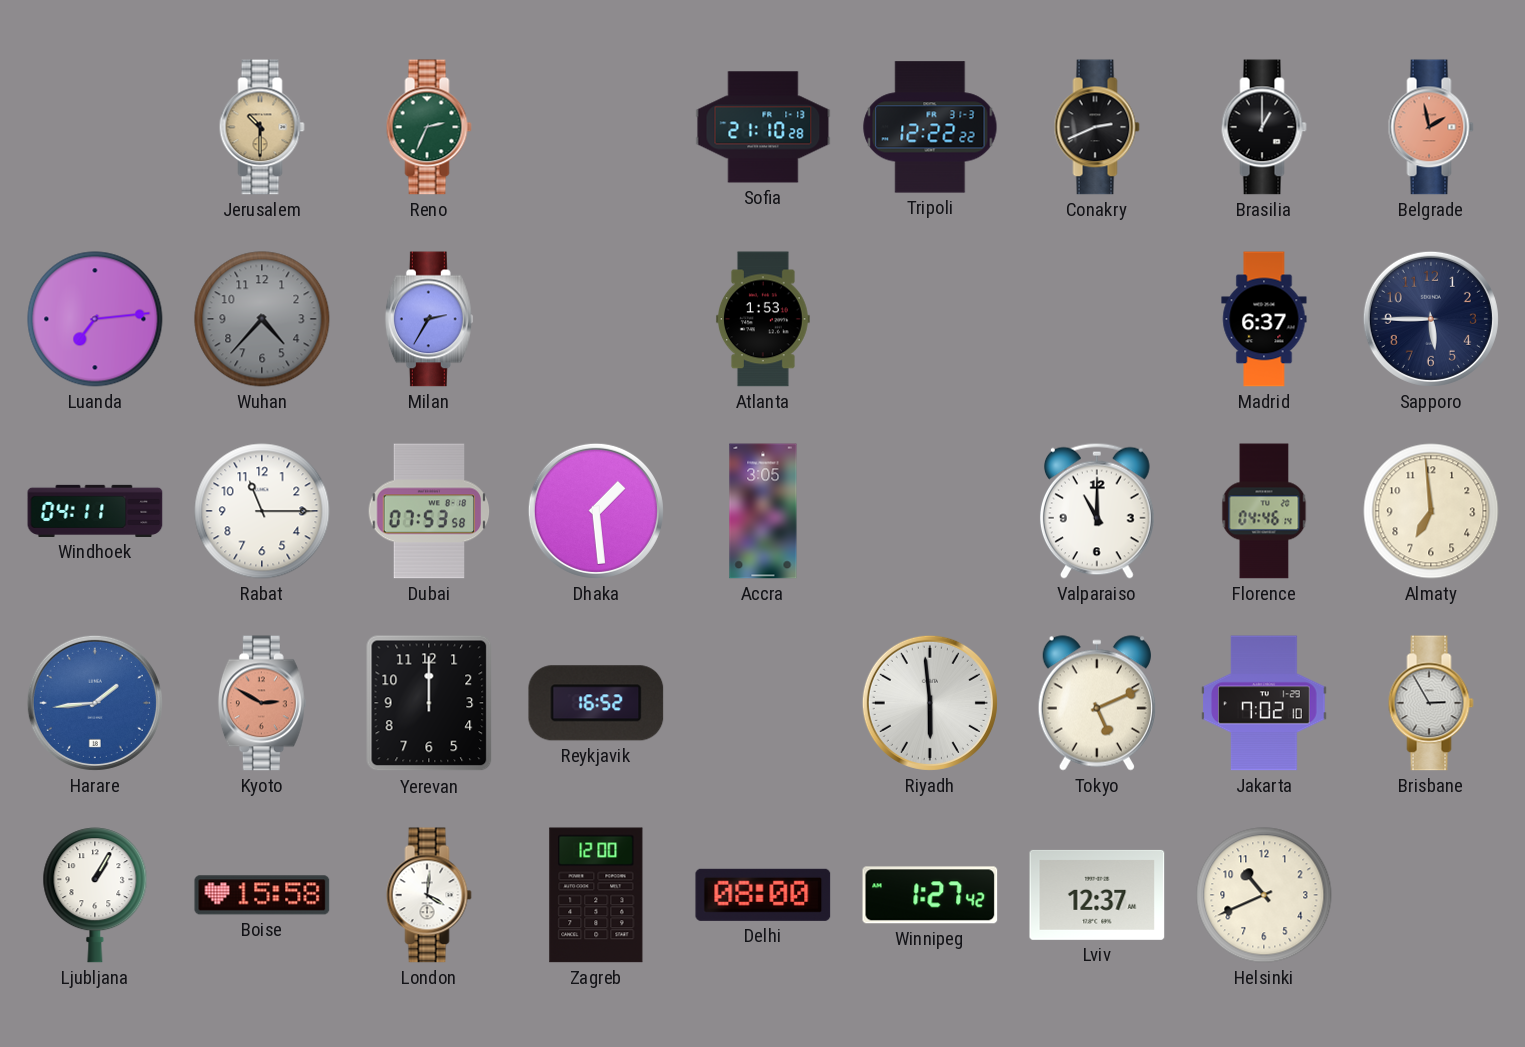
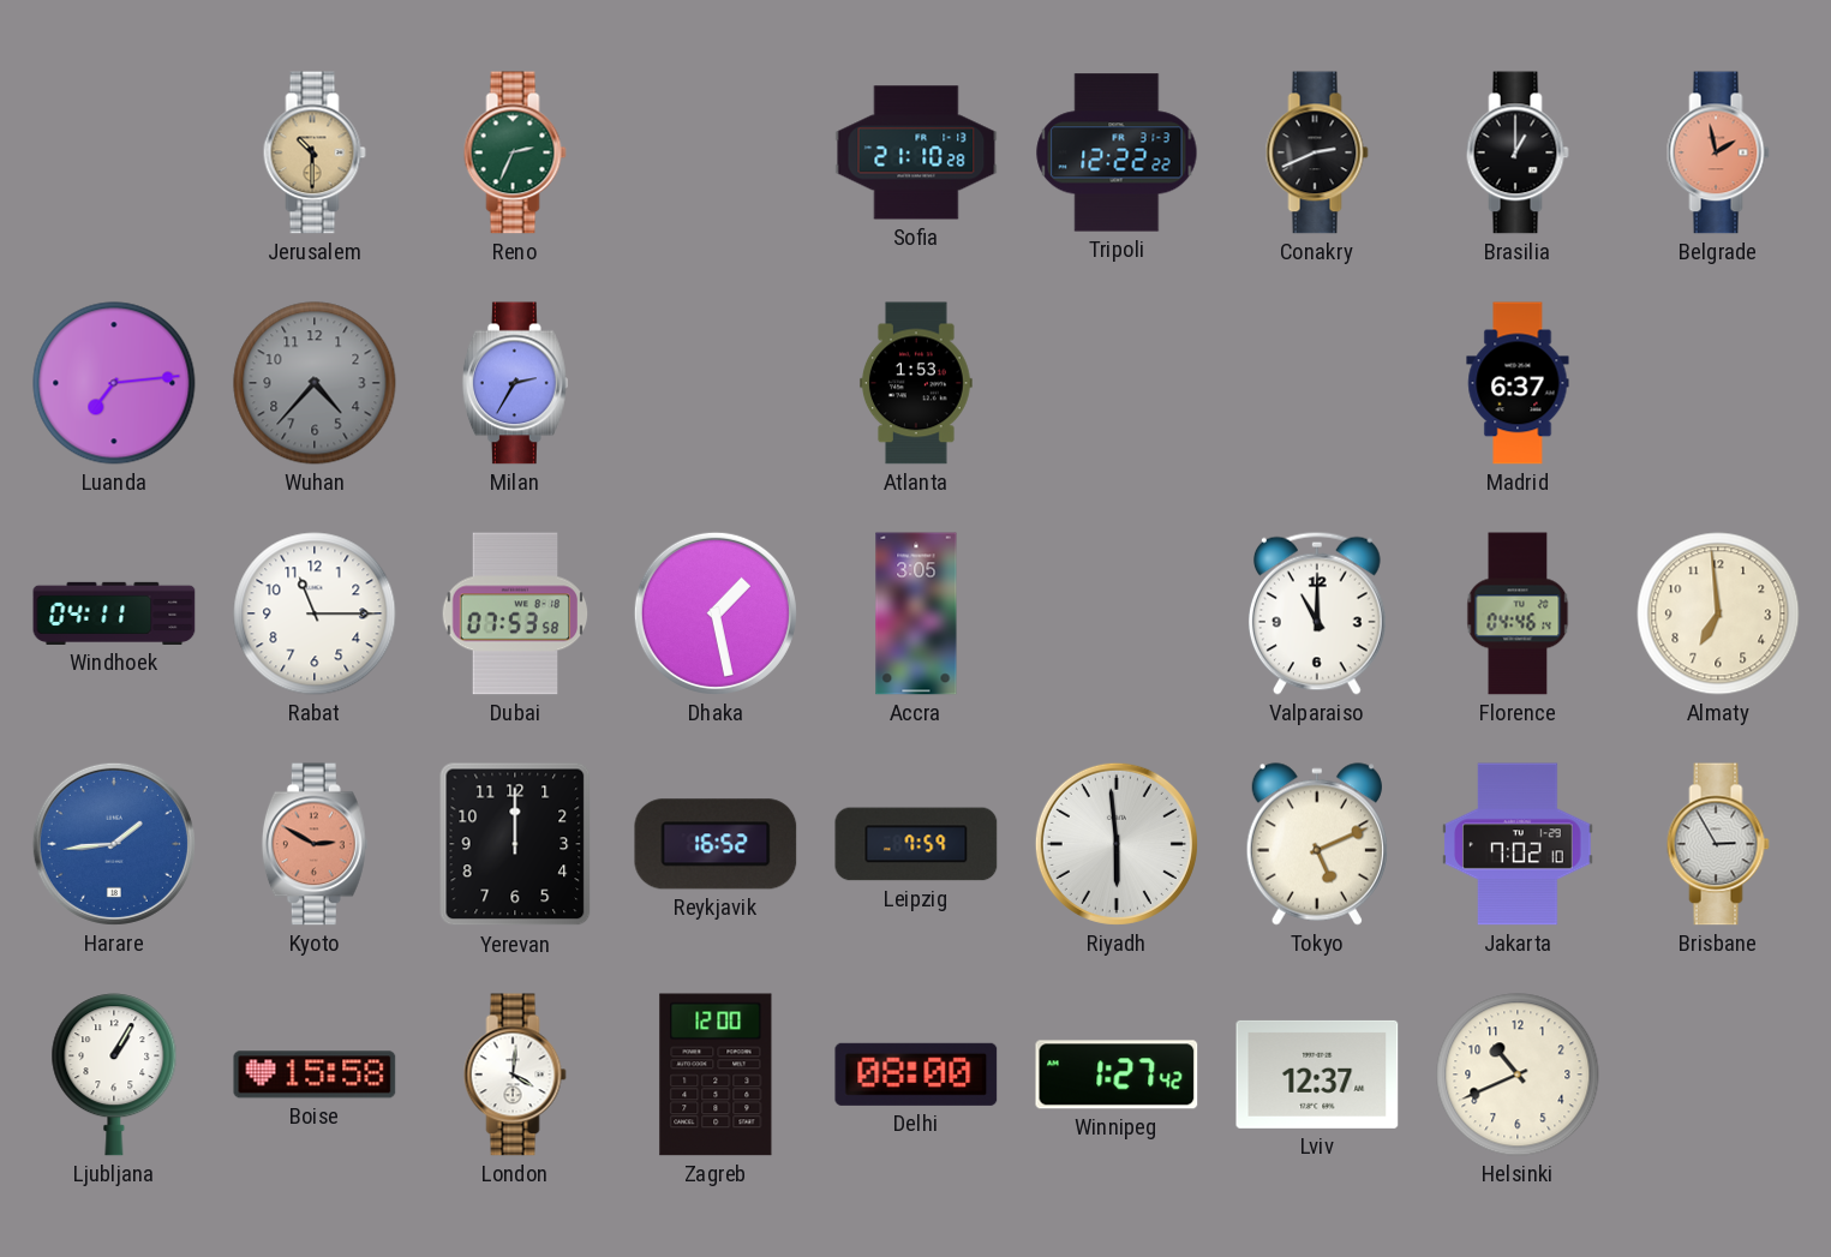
Sapporo: 5:45 -> none (1431, 319)
Dhaka: 1:29 -> 1:28 (716, 613)
Leipzig: none -> 7:59 (916, 844)
